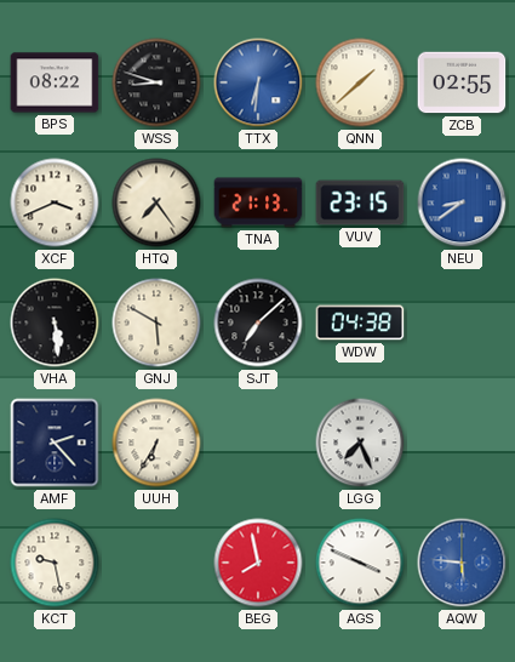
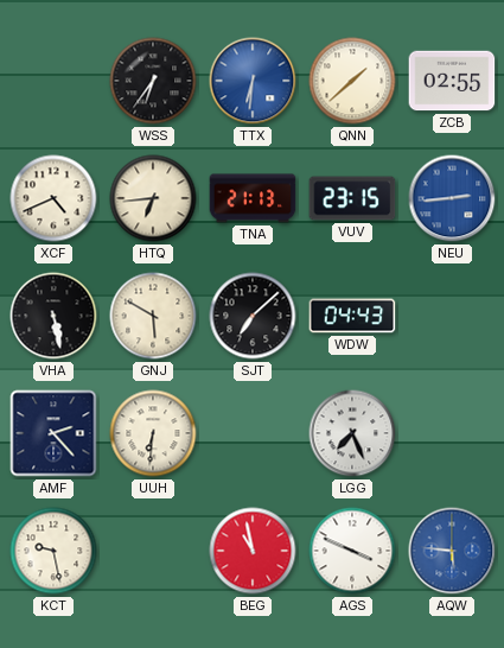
BPS: 08:22 -> none (55, 82)
WSS: 8:48 -> 6:36 (153, 81)
XCF: 3:41 -> 4:41 (53, 198)
HTQ: 7:24 -> 6:44 (153, 198)
NEU: 8:39 -> 2:44 (452, 198)
VHA: 5:29 -> 5:28 (53, 316)
WDW: 04:38 -> 04:43 (352, 316)
UUH: 6:35 -> 6:31 (153, 433)
BEG: 7:58 -> 10:58 (253, 551)
